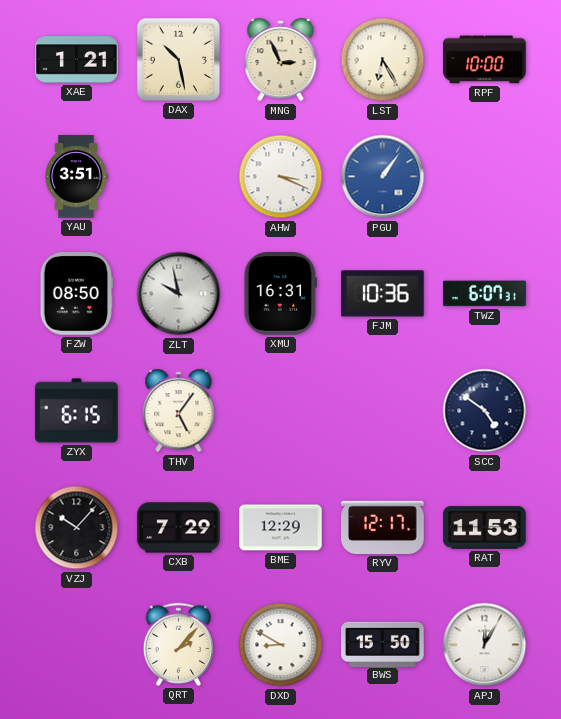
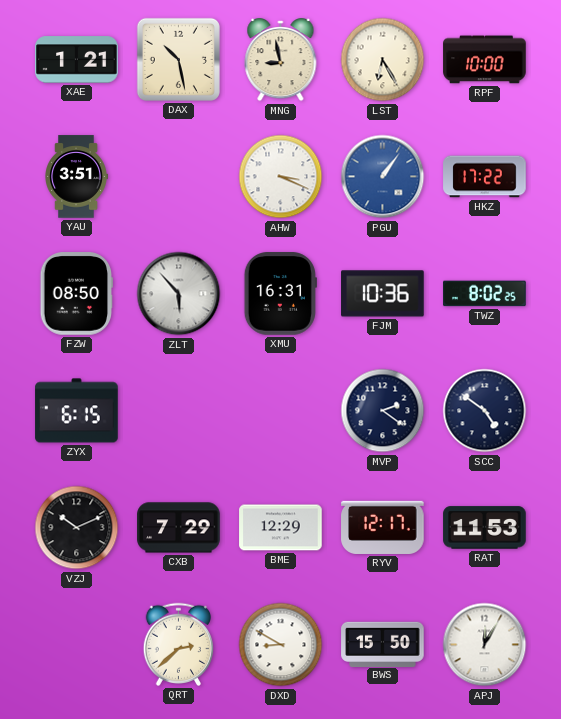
MNG: 2:56 -> 8:58 (281, 61)
HKZ: none -> 17:22 (485, 177)
ZLT: 9:58 -> 5:53 (179, 294)
TWZ: 6:07 -> 8:02 (485, 294)
THV: 5:06 -> none (179, 412)
MVP: none -> 2:21 (383, 411)
VZJ: 10:07 -> 10:11 (77, 528)
QRT: 2:07 -> 2:38 (178, 644)
